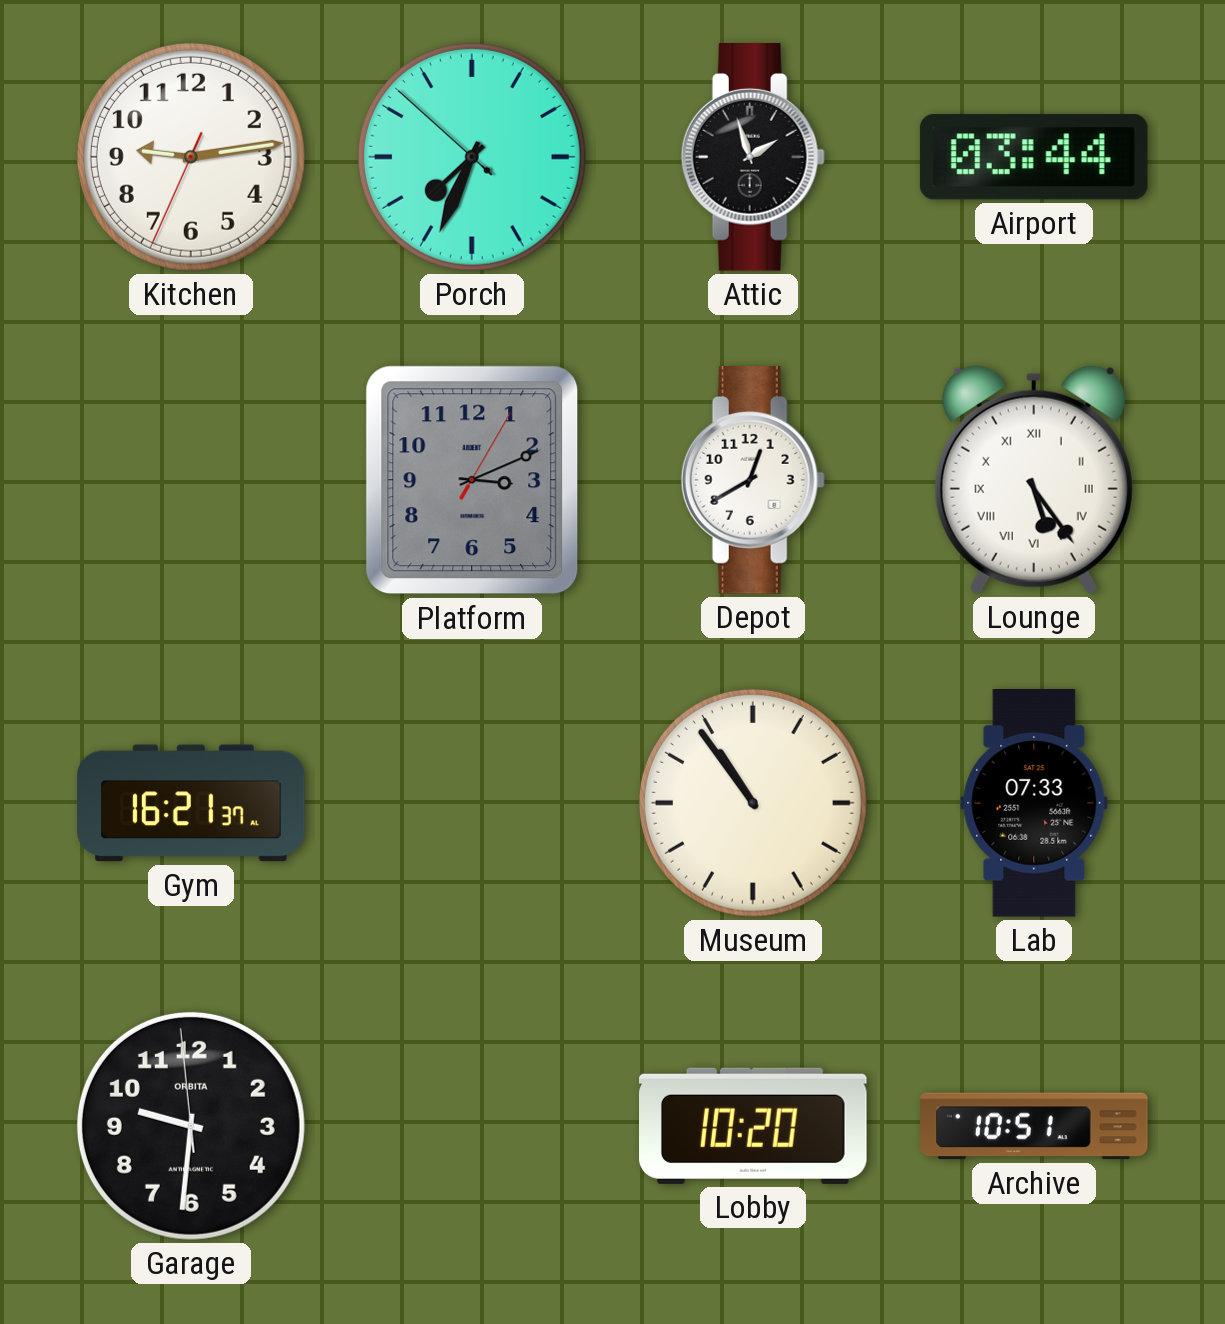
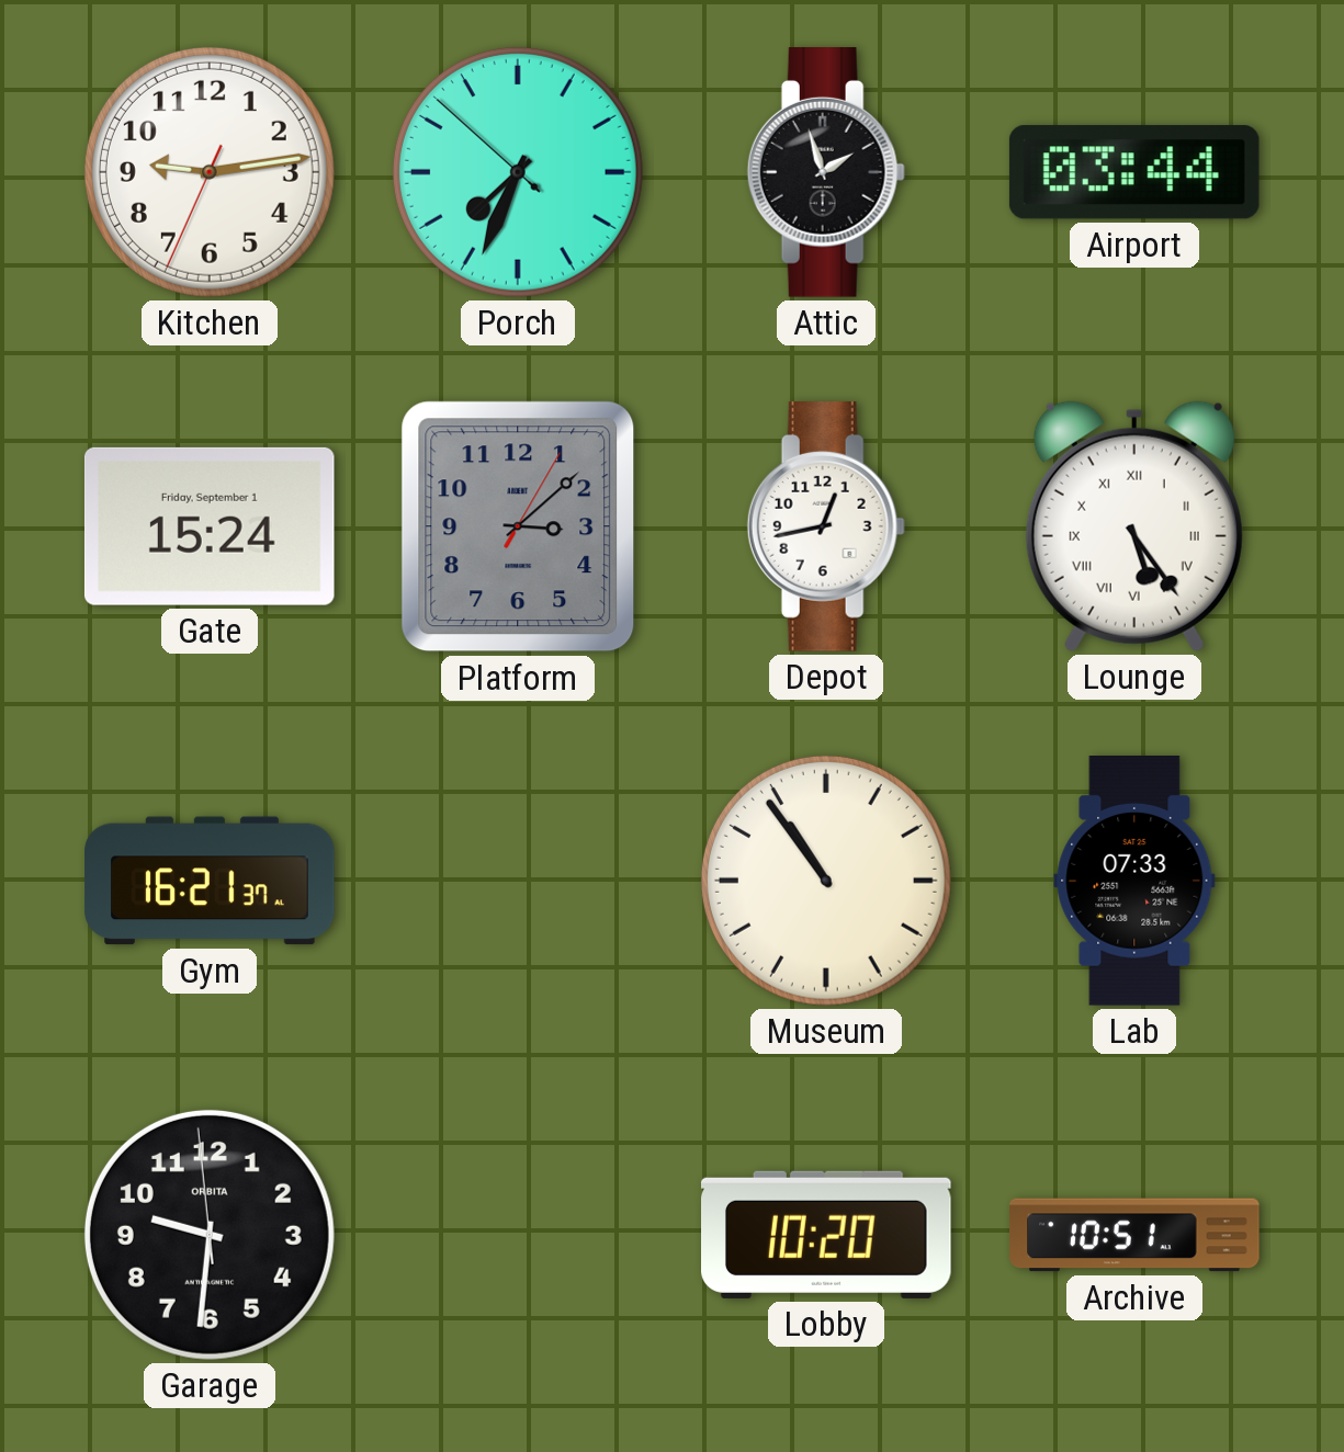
Gate: none -> 15:24 (210, 526)
Platform: 3:11 -> 3:08 (518, 526)
Depot: 12:40 -> 12:43 (826, 528)
